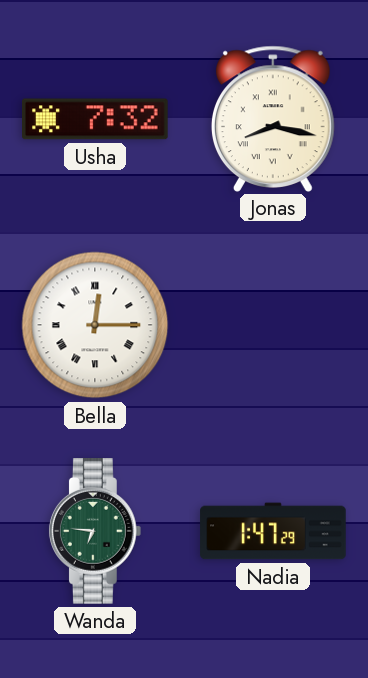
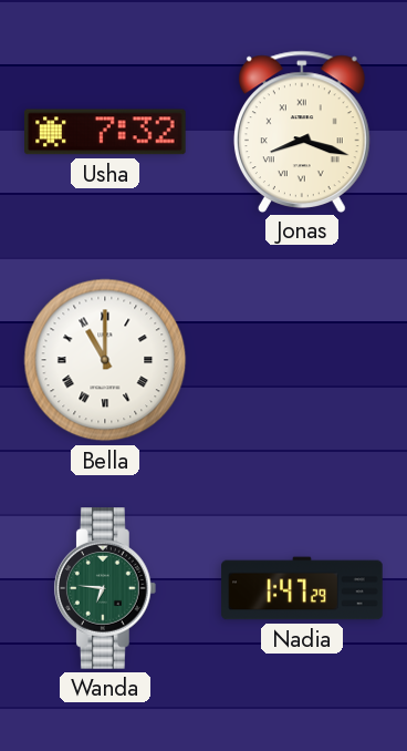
Jonas: 8:17 -> 8:18 (302, 131)
Bella: 12:15 -> 11:00 (105, 360)
